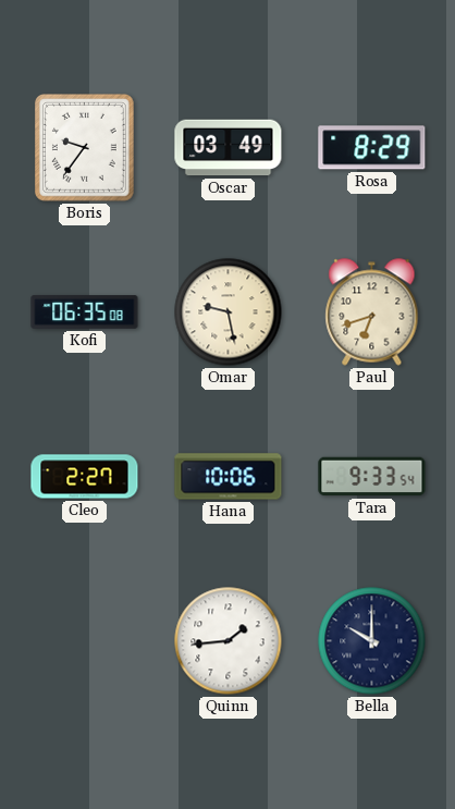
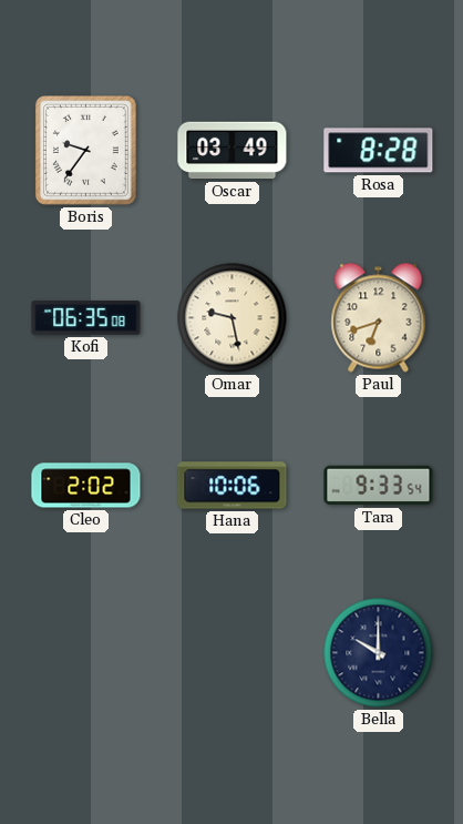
Rosa: 8:29 -> 8:28 (379, 151)
Cleo: 2:27 -> 2:02 (86, 486)
Quinn: 1:44 -> none (229, 641)
